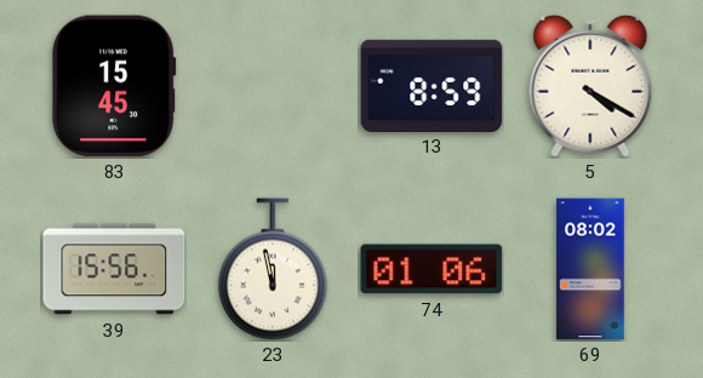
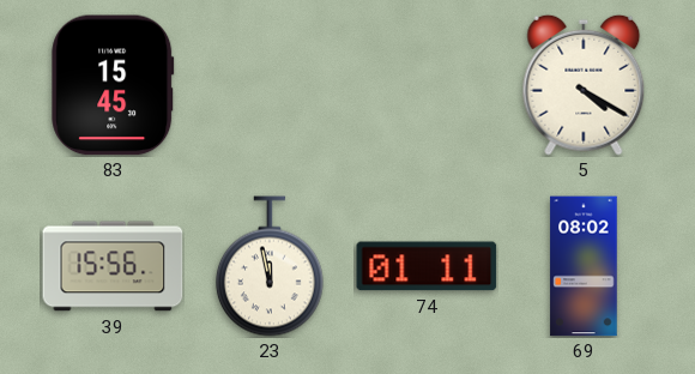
13: 8:59 -> none (431, 85)
74: 01:06 -> 01:11 (427, 266)
